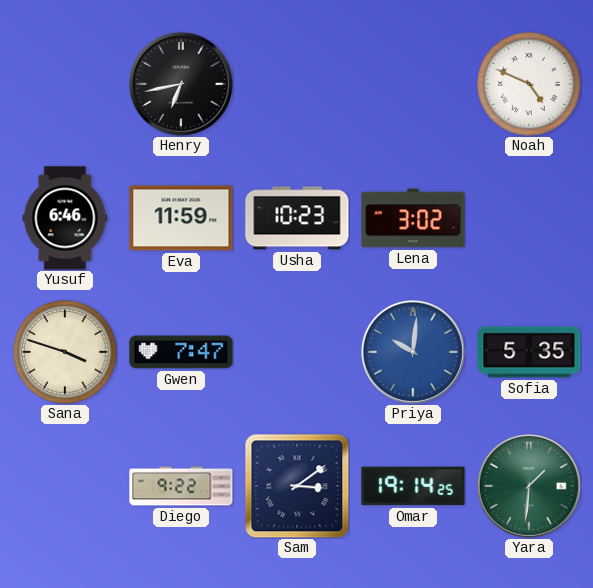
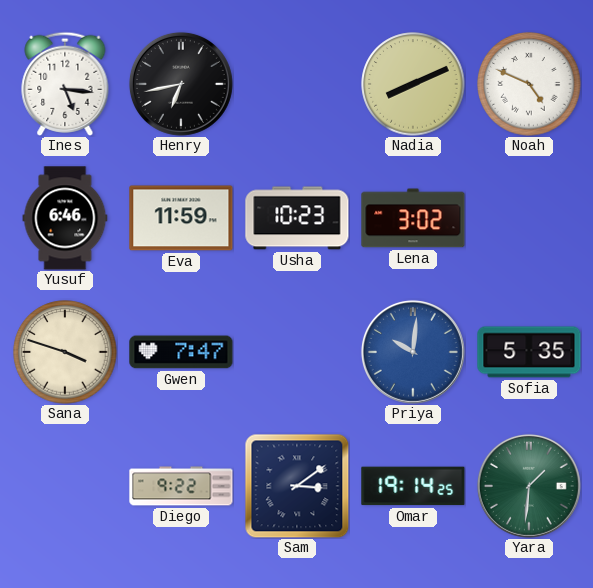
Ines: none -> 5:16 (65, 84)
Nadia: none -> 8:11 (413, 84)
